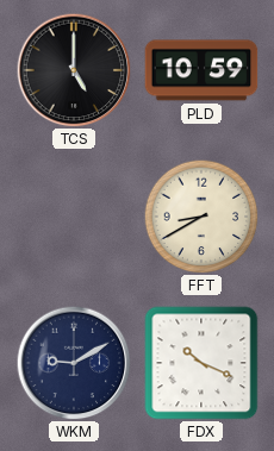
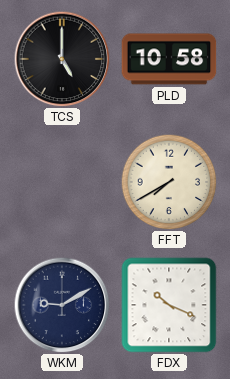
PLD: 10:59 -> 10:58 (169, 59)
FFT: 8:40 -> 7:40 (169, 182)
